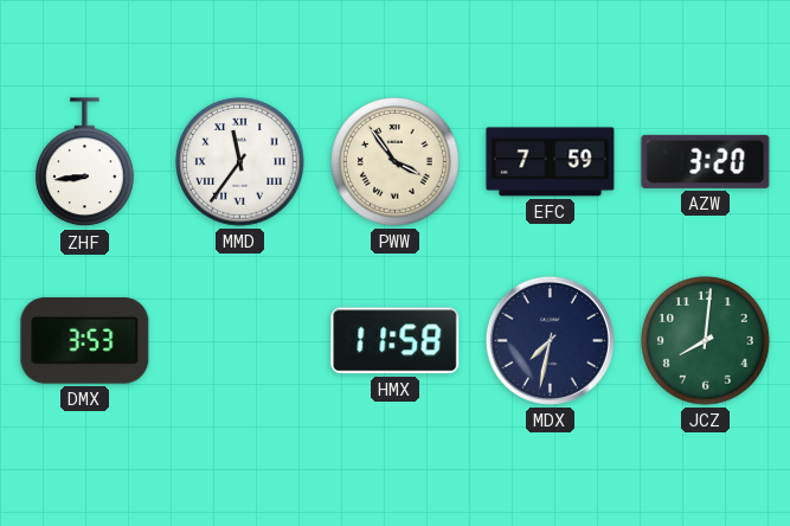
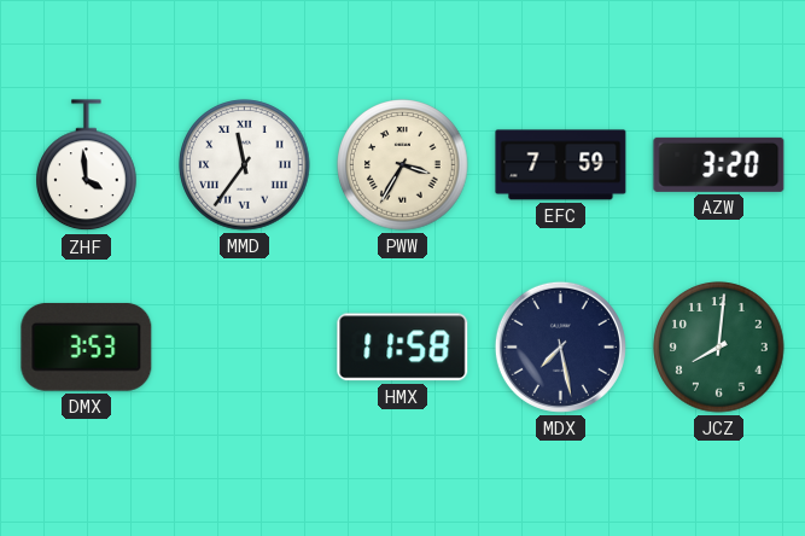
ZHF: 8:44 -> 3:59 (87, 165)
PWW: 3:54 -> 3:35 (403, 165)
MDX: 7:32 -> 7:28 (560, 346)
